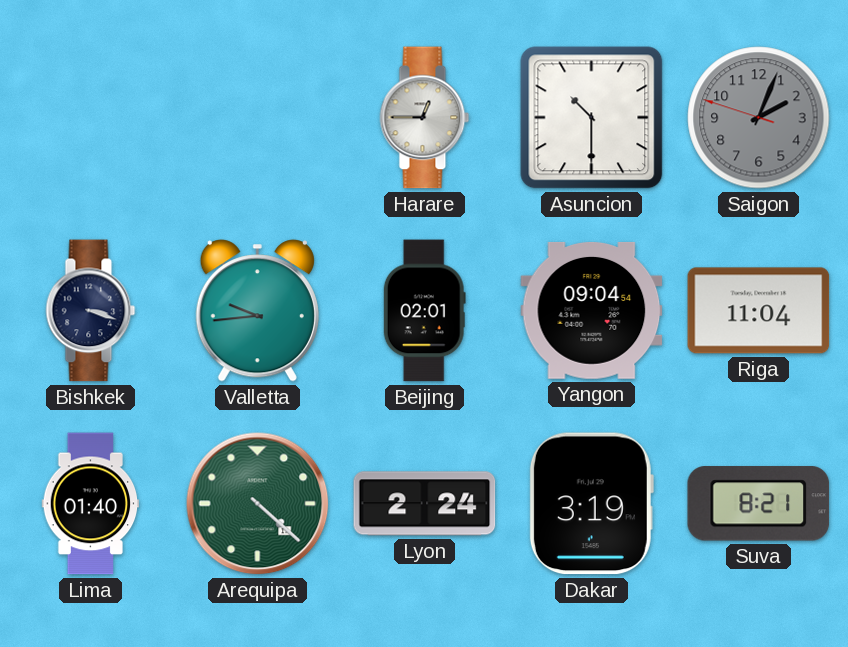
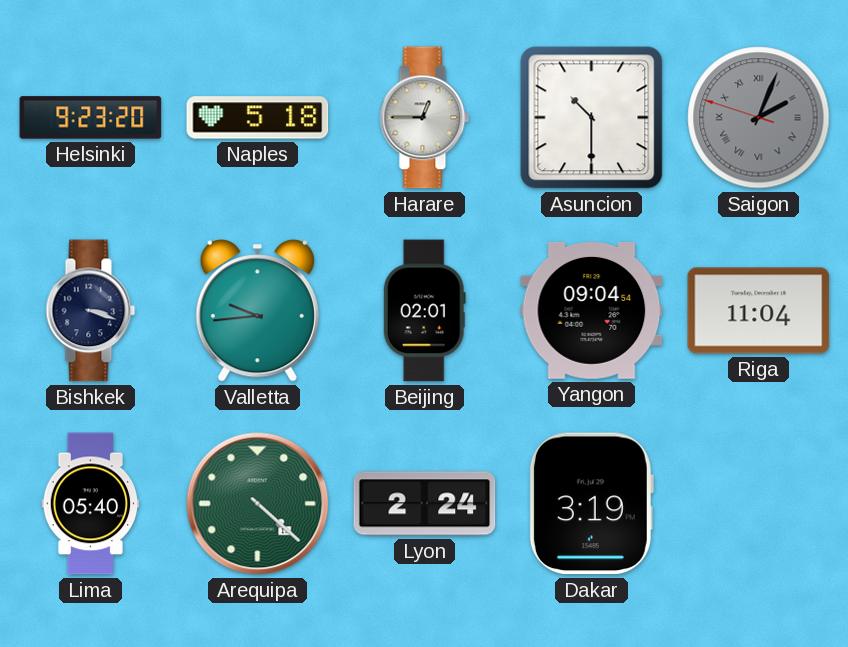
Helsinki: none -> 9:23 (91, 118)
Naples: none -> 5:18 (258, 118)
Saigon numerals: Arabic -> Roman (759, 118)
Lima: 01:40 -> 05:40 (91, 504)
Suva: 8:21 -> none (759, 504)
